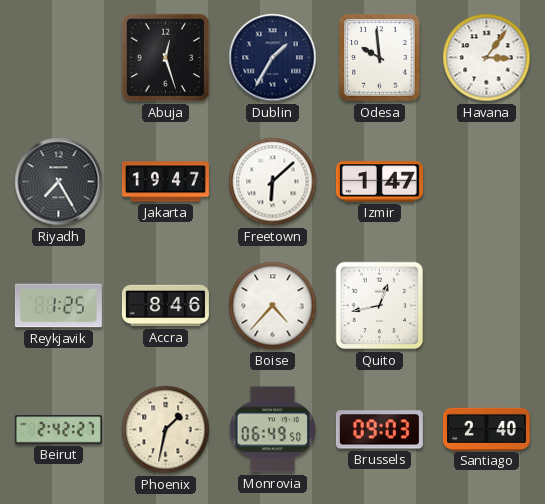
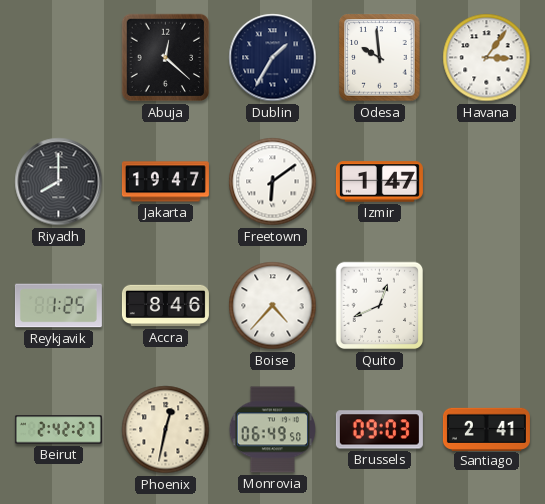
Abuja: 12:27 -> 12:22 (166, 58)
Riyadh: 7:25 -> 8:00 (59, 182)
Freetown: 6:08 -> 6:09 (273, 182)
Quito: 12:43 -> 12:41 (380, 306)
Phoenix: 1:32 -> 12:32 (166, 430)
Santiago: 2:40 -> 2:41 (486, 429)
